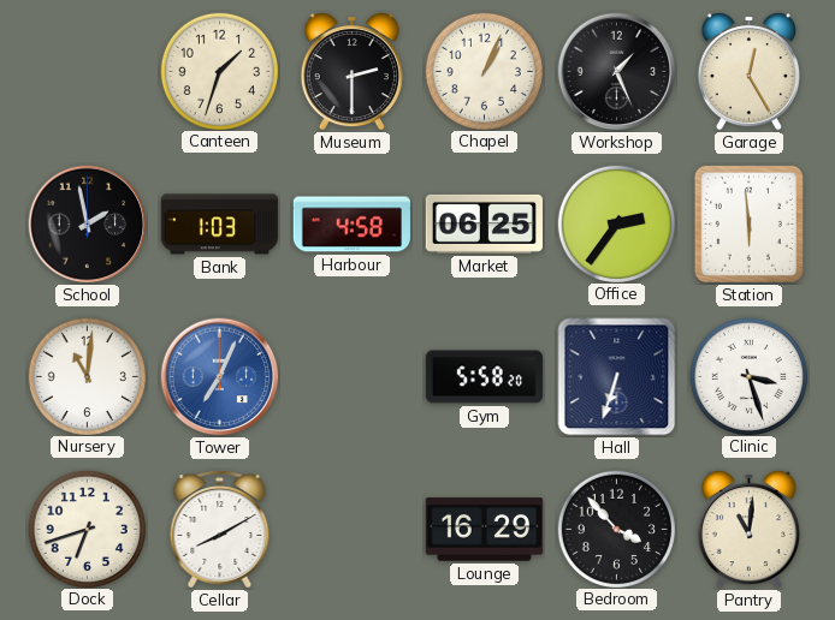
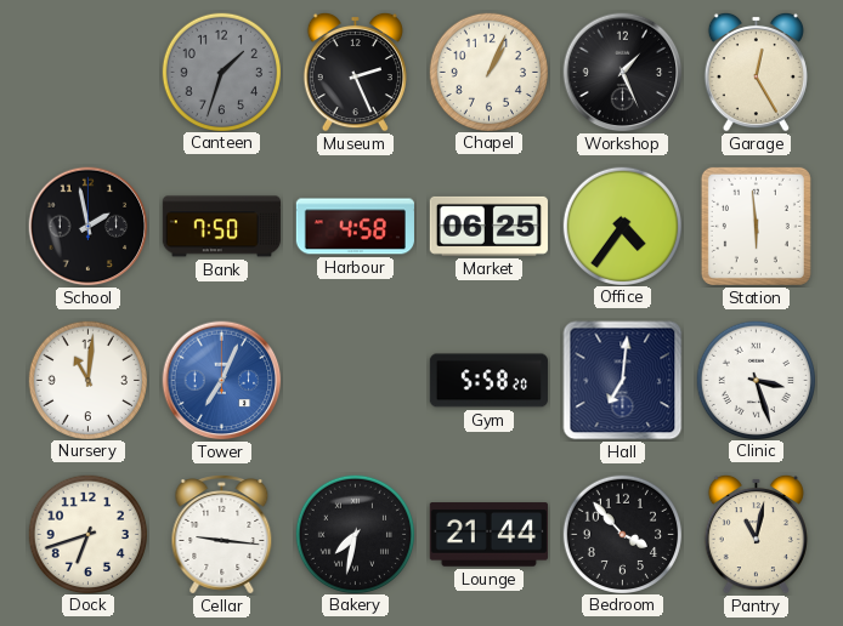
Canteen dial: cream -> grey (221, 72)
Museum: 2:30 -> 2:26 (355, 72)
Bank: 1:03 -> 7:50 (221, 227)
Office: 2:36 -> 4:36 (622, 226)
Hall: 6:33 -> 7:01 (623, 381)
Cellar: 8:10 -> 9:16 (222, 535)
Bakery: none -> 7:32 (355, 534)
Lounge: 16:29 -> 21:44 (488, 535)
Pantry: 11:01 -> 11:02 (756, 534)
